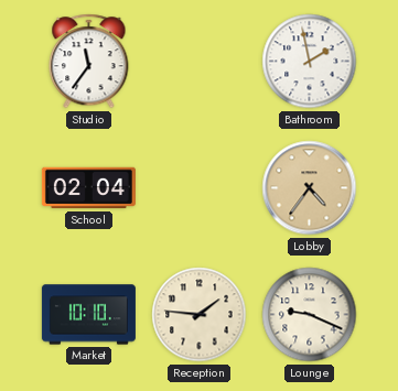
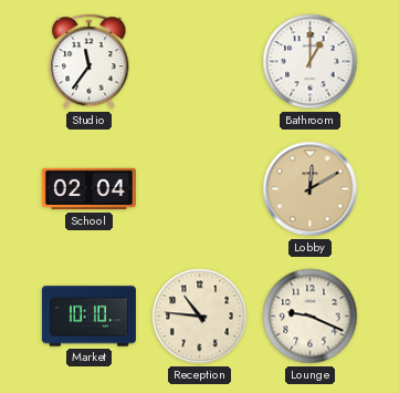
Bathroom: 1:58 -> 1:00 (311, 62)
Lobby: 4:36 -> 12:10 (311, 189)
Reception: 1:46 -> 10:46 (200, 317)
